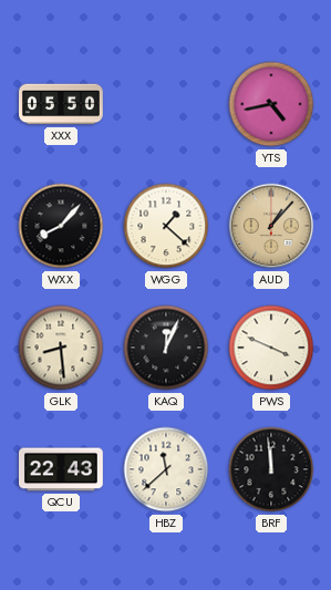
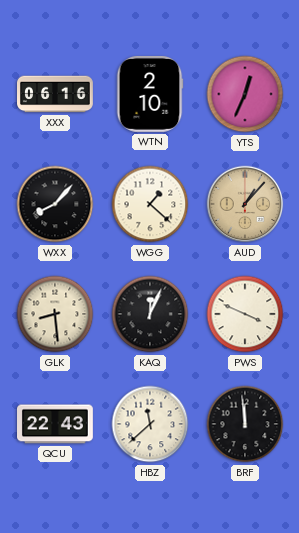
XXX: 05:50 -> 06:16 (56, 94)
WTN: none -> 2:10 (150, 94)
YTS: 4:43 -> 12:34 (245, 94)
